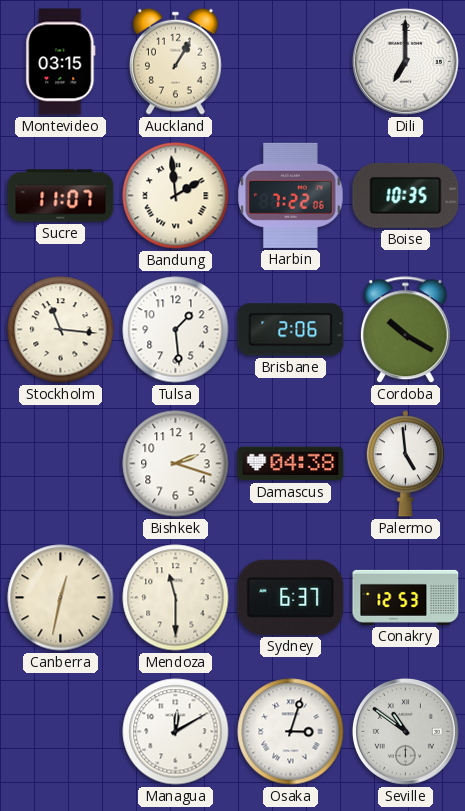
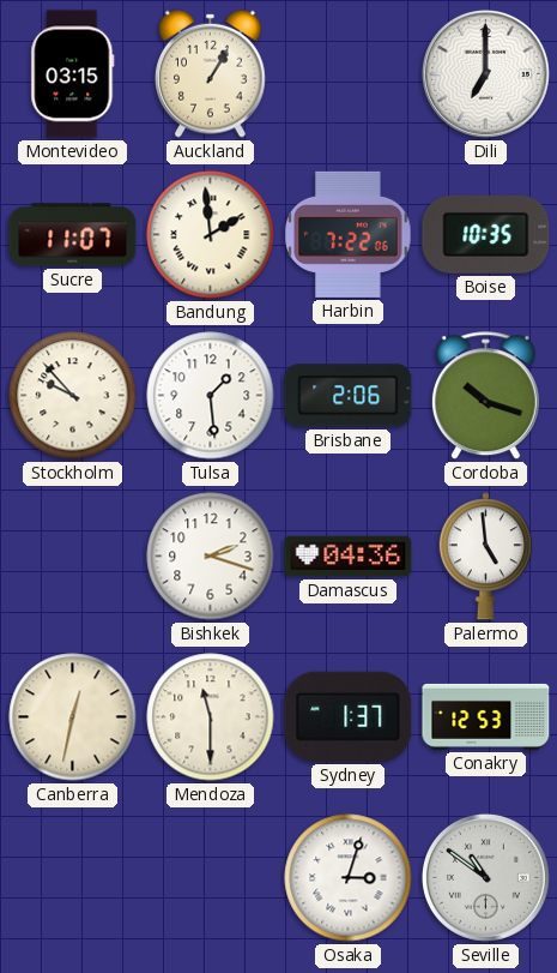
Stockholm: 11:16 -> 9:53 (73, 396)
Cordoba: 10:20 -> 10:18 (485, 396)
Damascus: 04:38 -> 04:36 (349, 557)
Sydney: 6:37 -> 1:37 (349, 716)
Managua: 12:10 -> none (176, 732)
